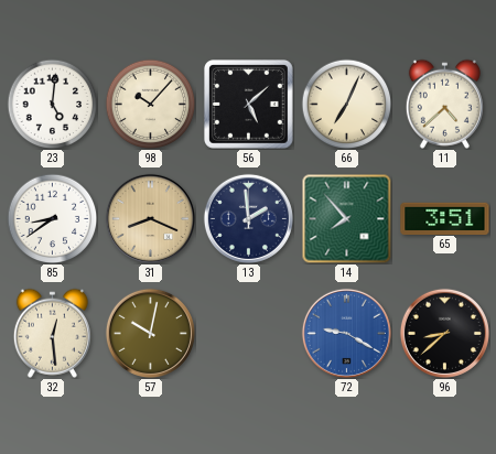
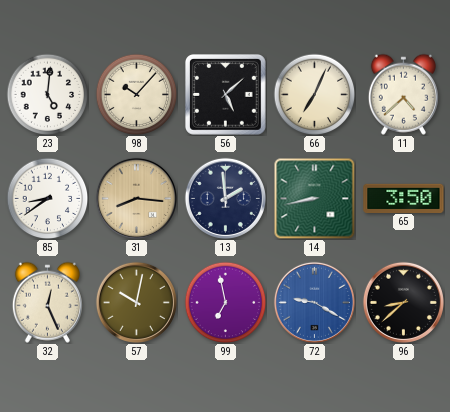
31: 8:19 -> 8:16 (136, 198)
14: 7:53 -> 8:43 (314, 198)
65: 3:51 -> 3:50 (404, 198)
32: 12:29 -> 12:26 (47, 302)
99: none -> 6:58 (225, 302)
